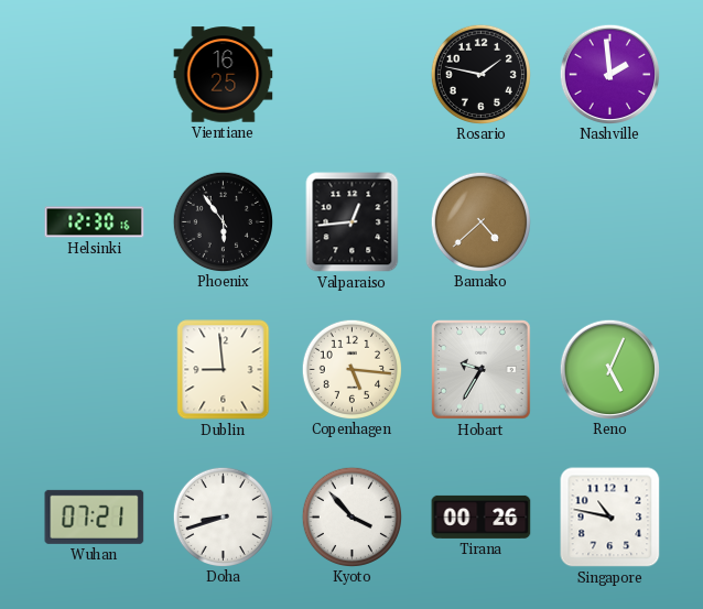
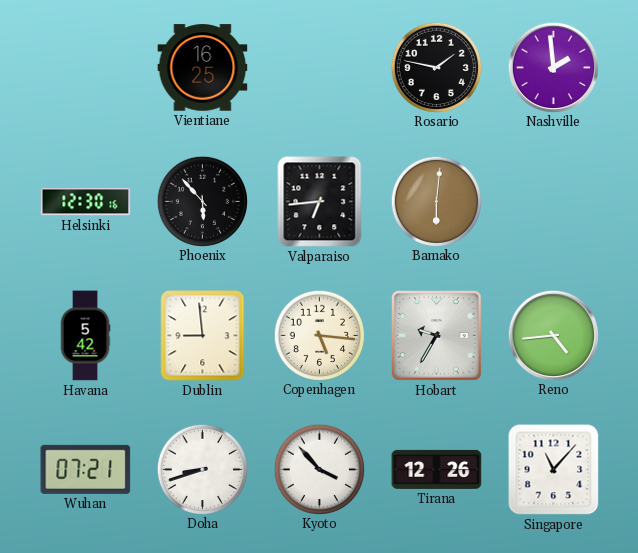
Phoenix: 5:54 -> 5:53 (202, 201)
Valparaiso: 12:44 -> 6:44 (320, 202)
Bamako: 4:38 -> 6:01 (436, 201)
Havana: none -> 5:42 (85, 336)
Reno: 5:04 -> 4:44 (553, 335)
Tirana: 00:26 -> 12:26 (437, 469)
Singapore: 10:47 -> 11:07 (554, 470)
